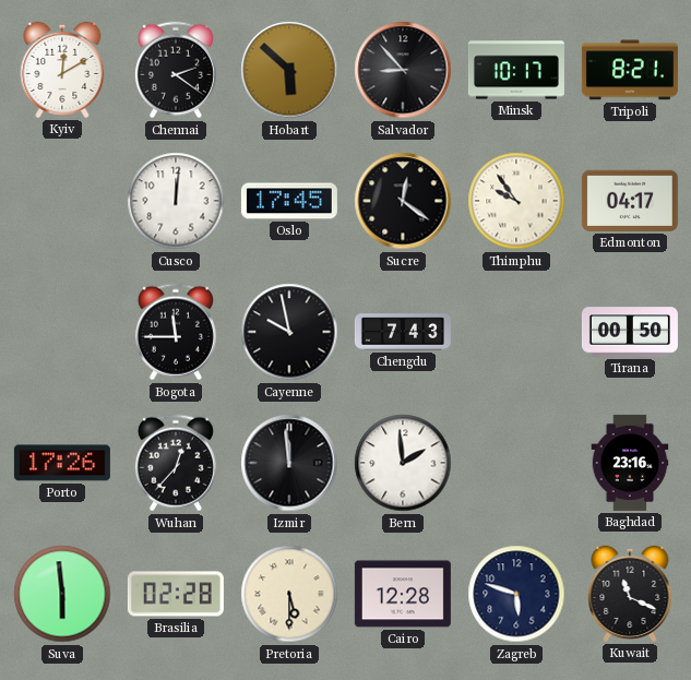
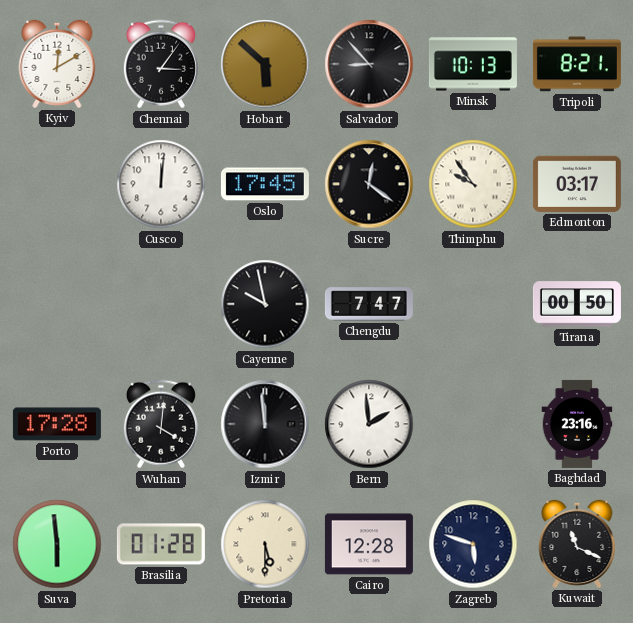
Chennai: 2:21 -> 3:06 (161, 64)
Minsk: 10:17 -> 10:13 (473, 64)
Edmonton: 04:17 -> 03:17 (577, 184)
Bogota: 11:45 -> none (176, 332)
Chengdu: 7:43 -> 7:47 (369, 304)
Porto: 17:26 -> 17:28 (57, 424)
Wuhan: 12:37 -> 4:01 (161, 424)
Brasilia: 02:28 -> 01:28 (161, 544)
